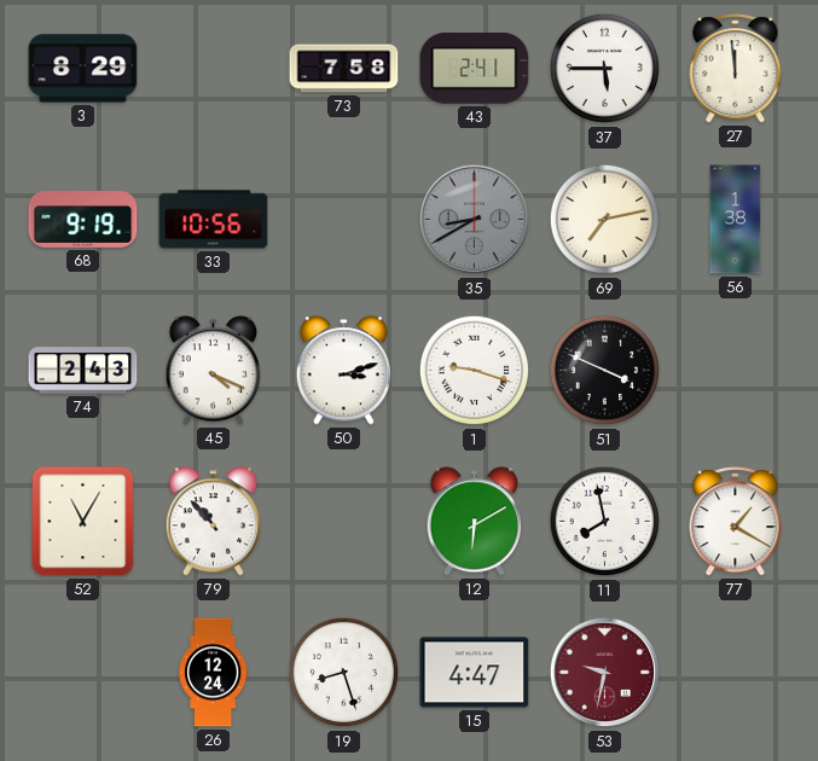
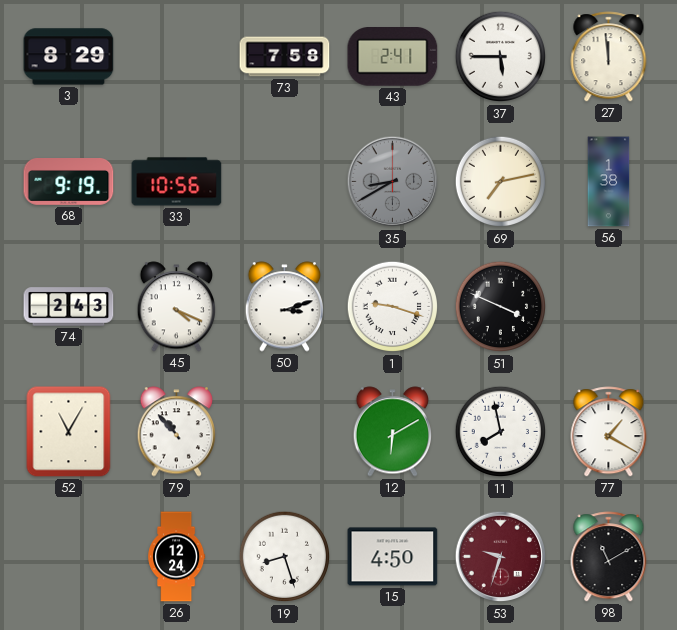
15: 4:47 -> 4:50 (393, 557)
53: 9:32 -> 9:33 (501, 557)
98: none -> 11:10 (609, 557)
